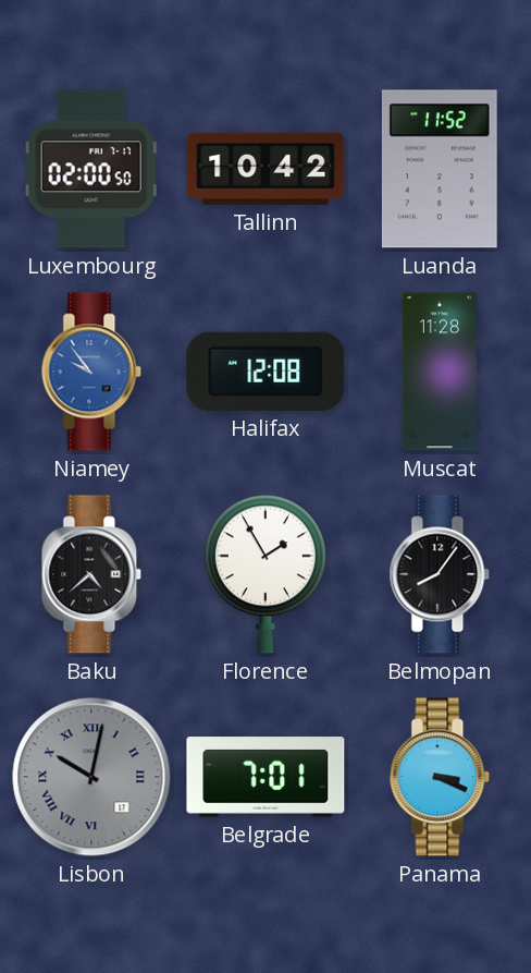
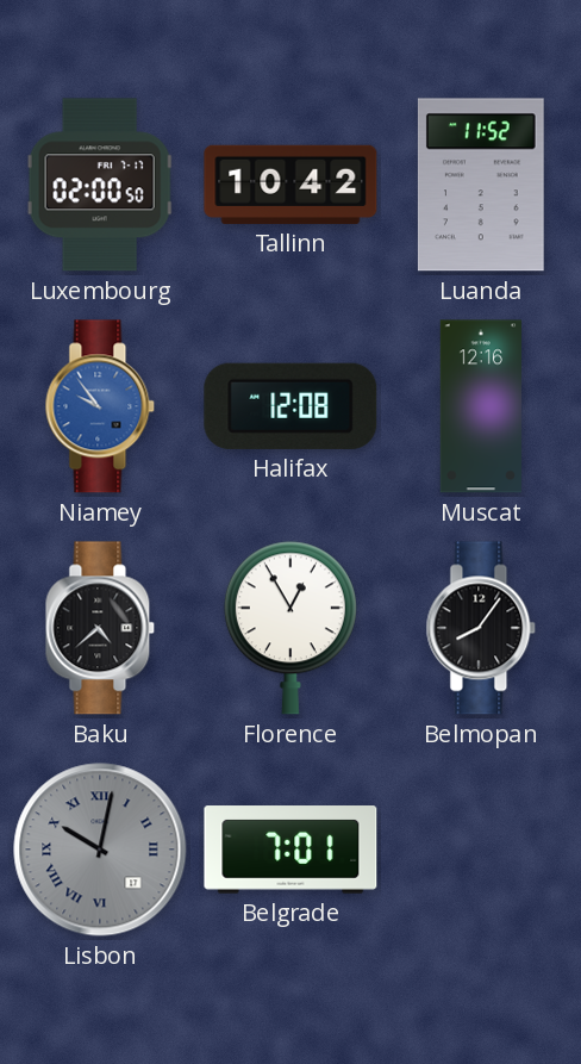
Muscat: 11:28 -> 12:16 (480, 406)
Florence: 1:55 -> 12:55 (290, 628)
Panama: 3:19 -> none (440, 777)
